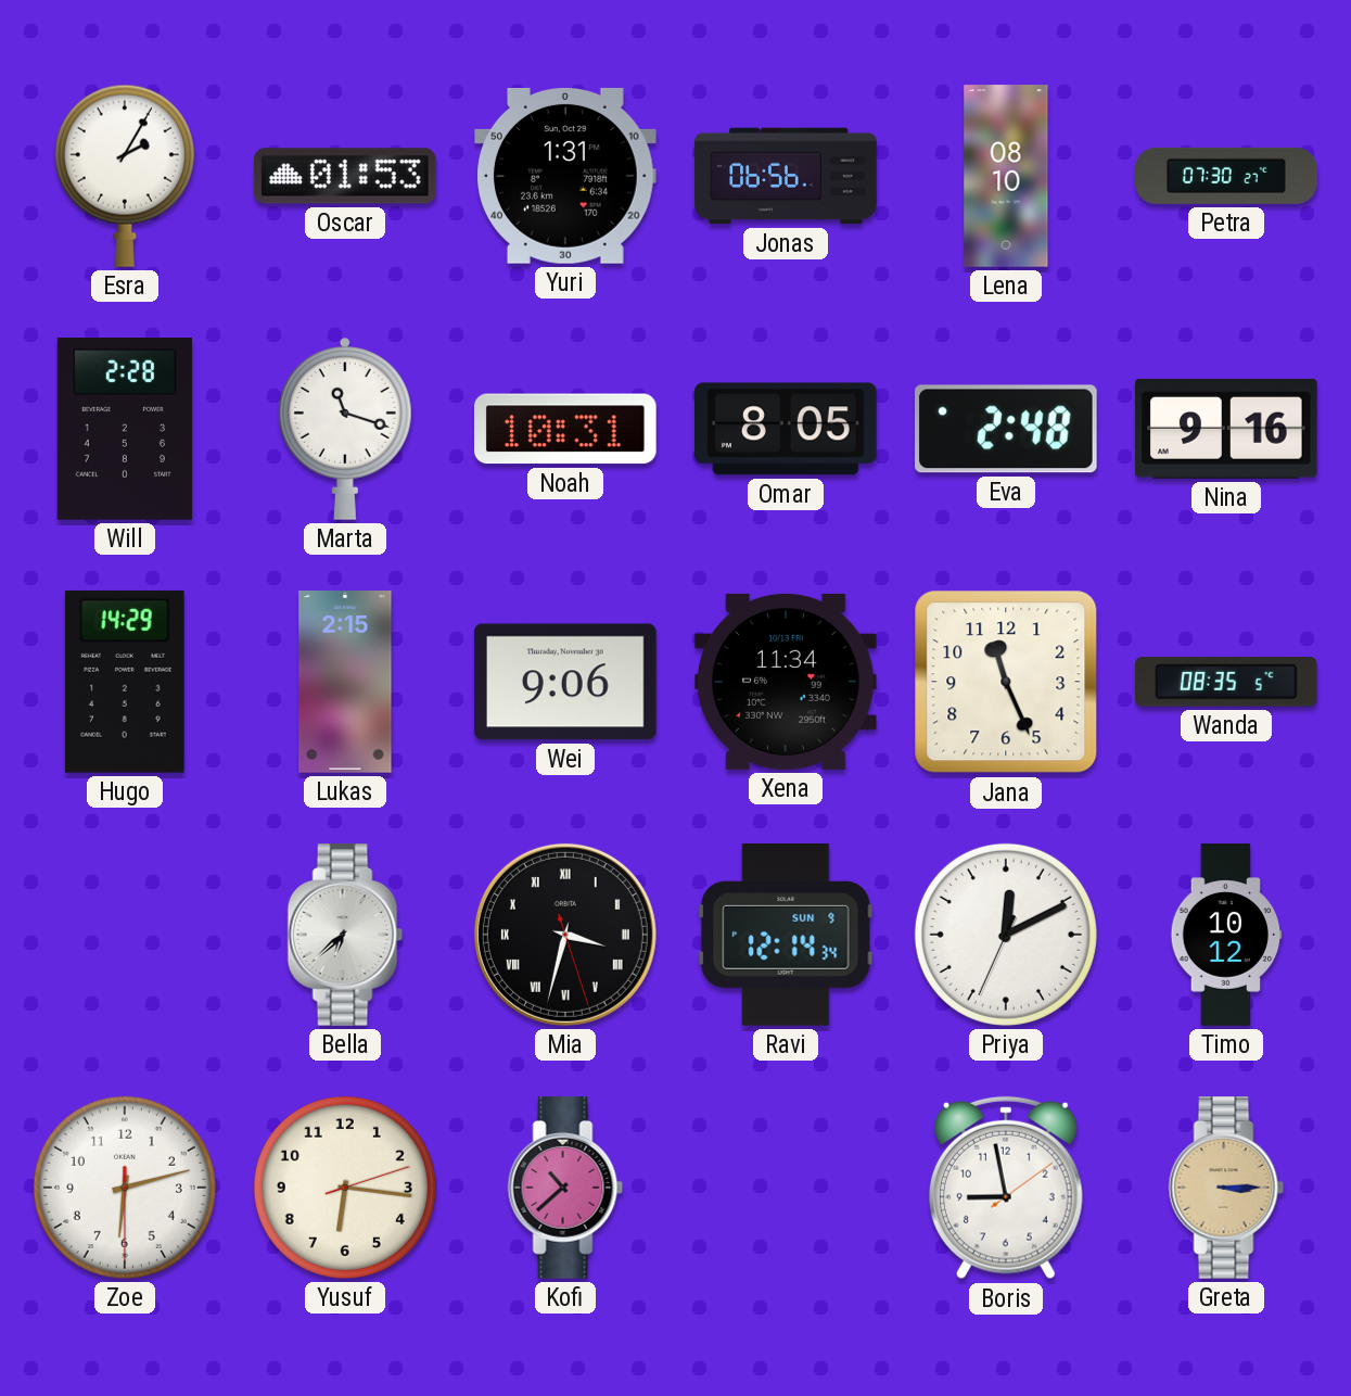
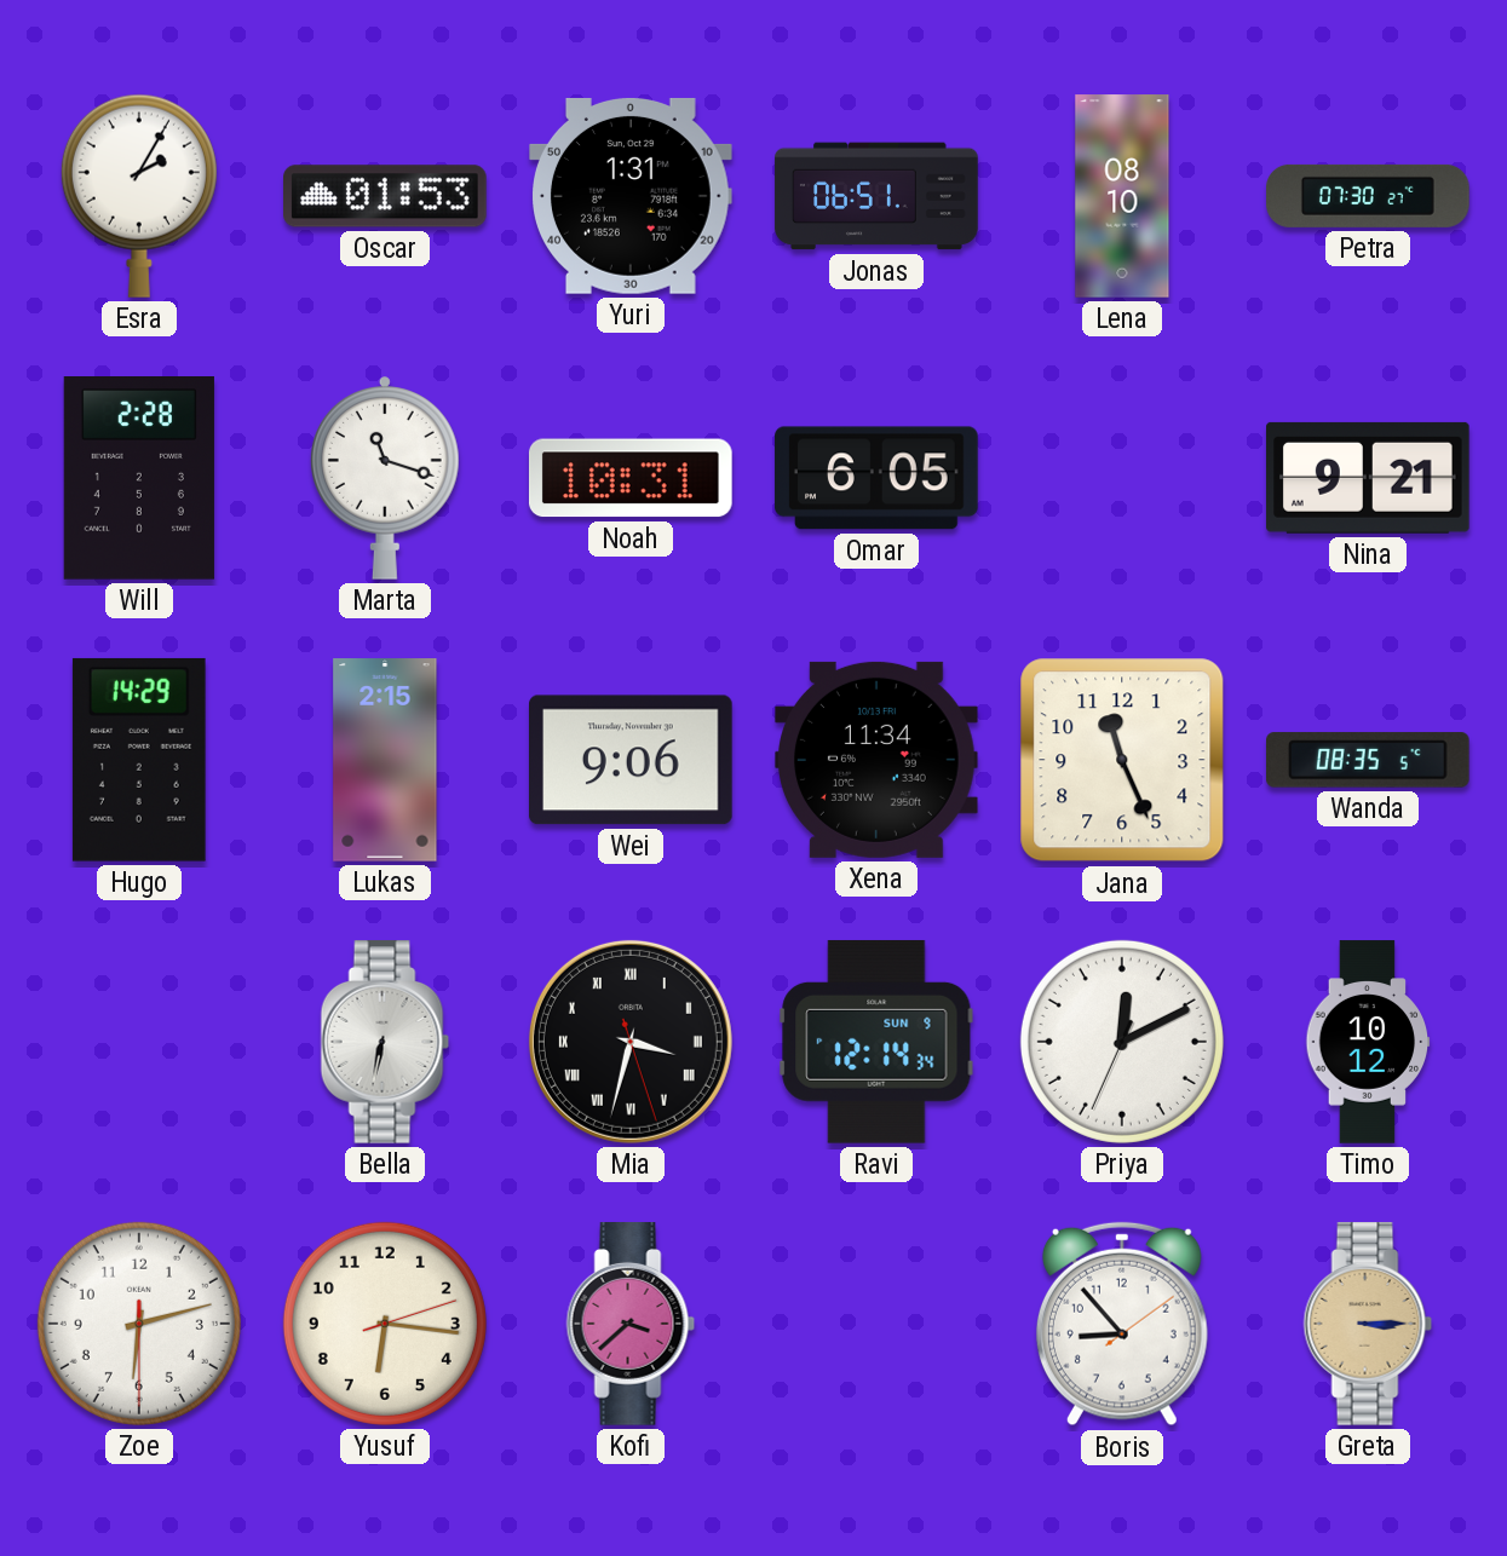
Jonas: 06:56 -> 06:51 (876, 196)
Omar: 8:05 -> 6:05 (876, 478)
Eva: 2:48 -> none (1006, 429)
Nina: 9:16 -> 9:21 (1369, 478)
Bella: 6:38 -> 6:32 (385, 1042)
Kofi: 10:38 -> 3:38 (631, 1324)
Boris: 8:58 -> 8:53 (1122, 1324)
